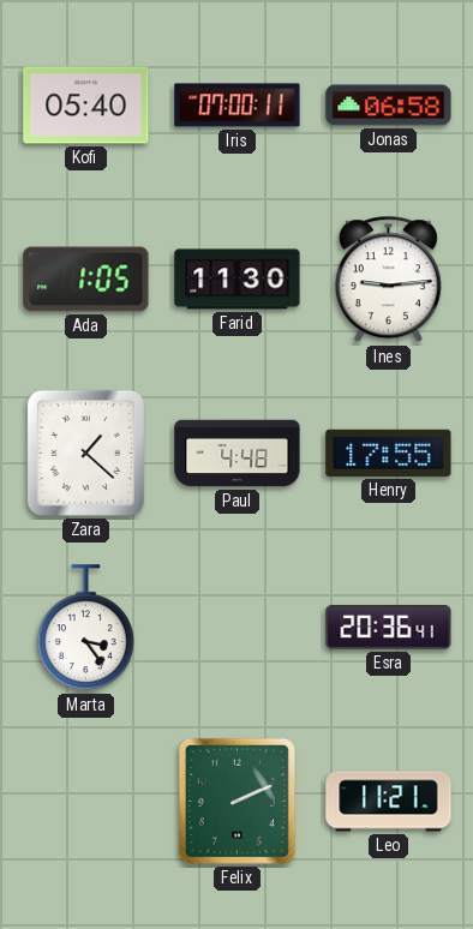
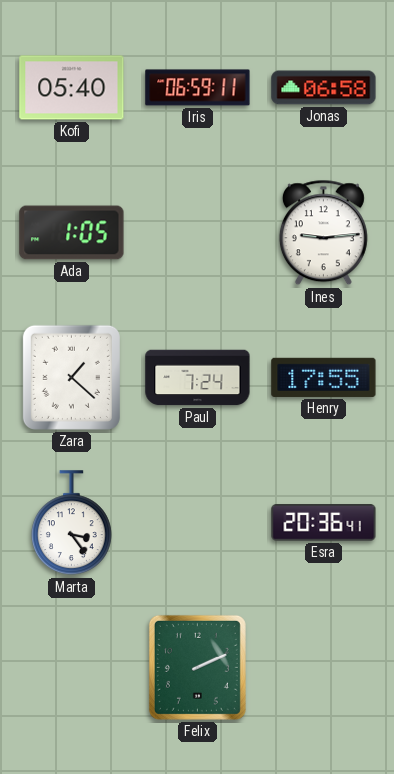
Iris: 07:00 -> 06:59 (198, 88)
Farid: 11:30 -> none (238, 280)
Paul: 4:48 -> 7:24 (198, 378)
Leo: 11:21 -> none (389, 802)
